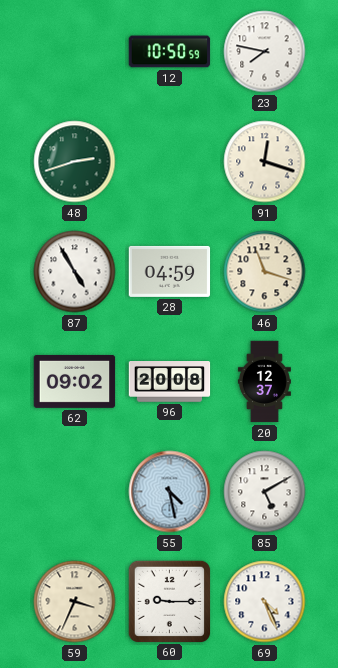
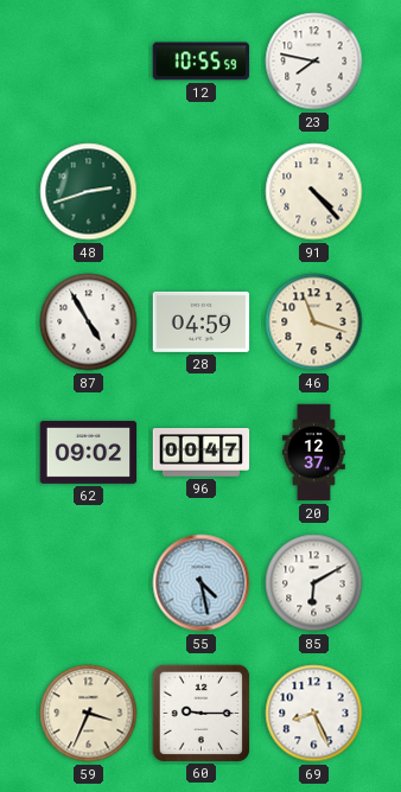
12: 10:50 -> 10:55 (202, 62)
91: 12:18 -> 4:23 (314, 192)
96: 20:08 -> 00:47 (202, 453)
85: 5:10 -> 6:10 (314, 583)
69: 4:26 -> 8:26 (314, 714)
